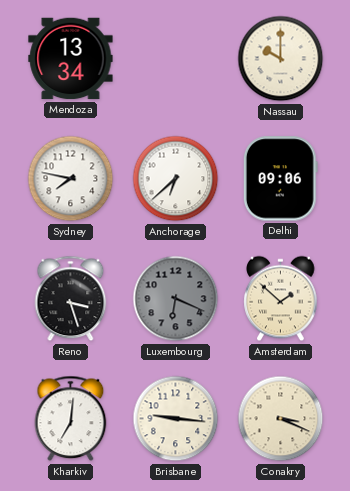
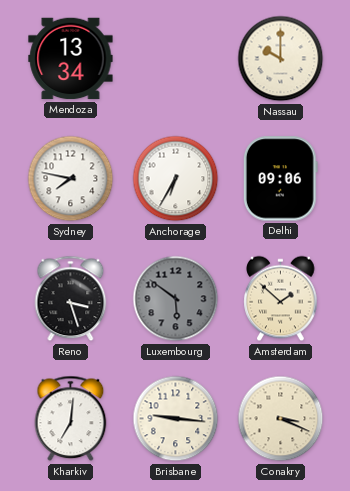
Anchorage: 6:38 -> 6:35 (176, 179)
Luxembourg: 6:19 -> 5:51 (176, 299)
